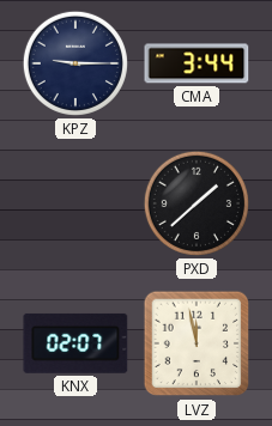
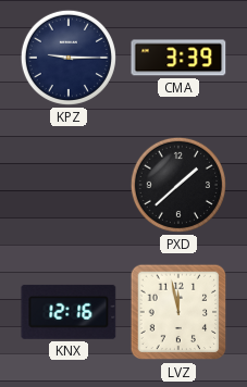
CMA: 3:44 -> 3:39 (178, 58)
KNX: 02:07 -> 12:16 (69, 312)
